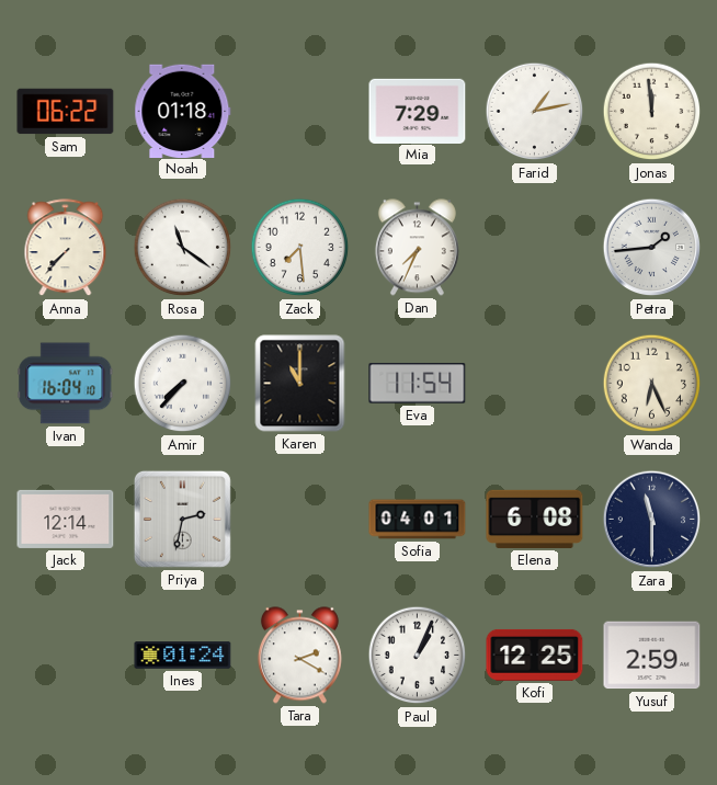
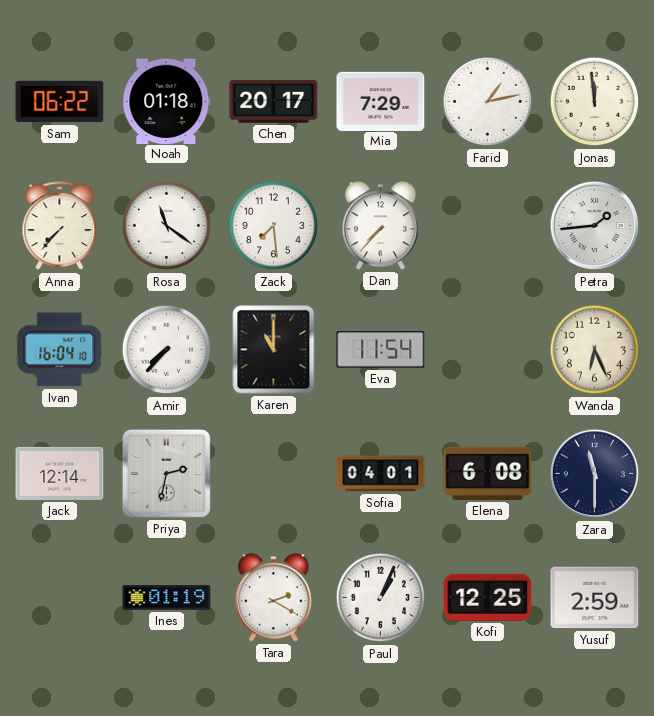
Chen: none -> 20:17 (274, 101)
Dan: 7:34 -> 7:37 (380, 226)
Ines: 01:24 -> 01:19 (167, 598)
